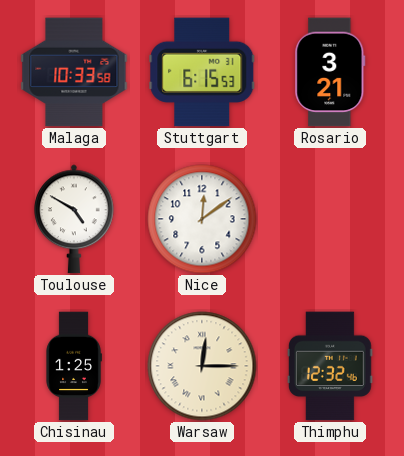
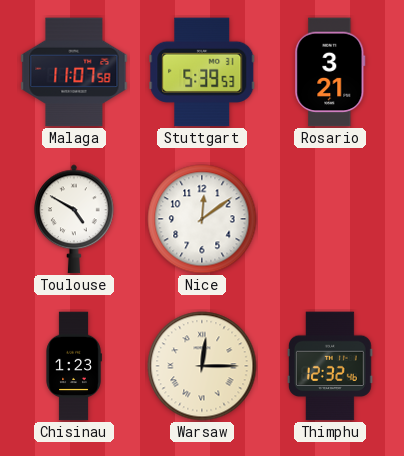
Malaga: 10:33 -> 11:07 (74, 72)
Stuttgart: 6:15 -> 5:39 (202, 72)
Chisinau: 1:25 -> 1:23 (74, 366)
